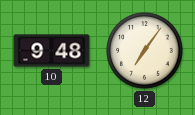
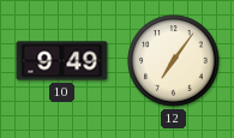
10: 9:48 -> 9:49 (62, 61)
